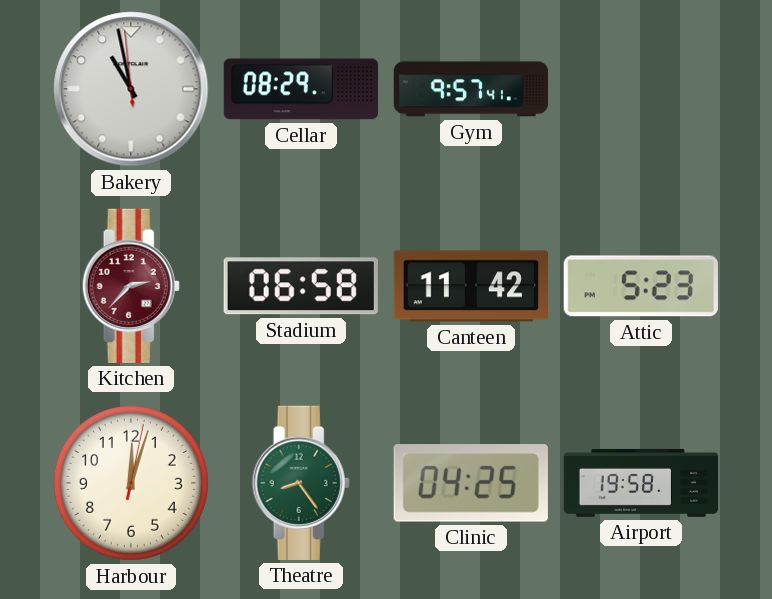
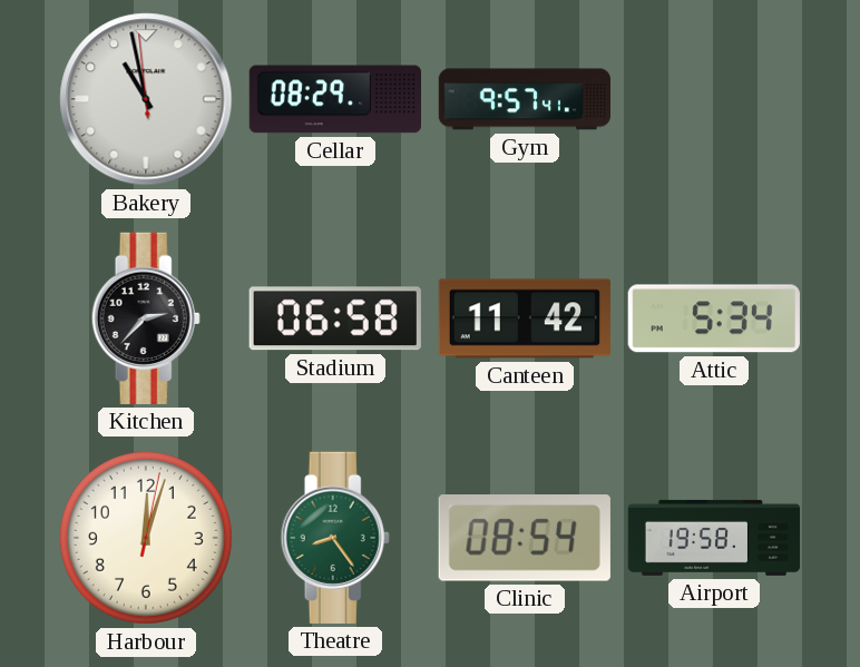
Kitchen dial: burgundy -> black (146, 318)
Attic: 5:23 -> 5:34 (714, 318)
Clinic: 04:25 -> 08:54 (525, 538)
